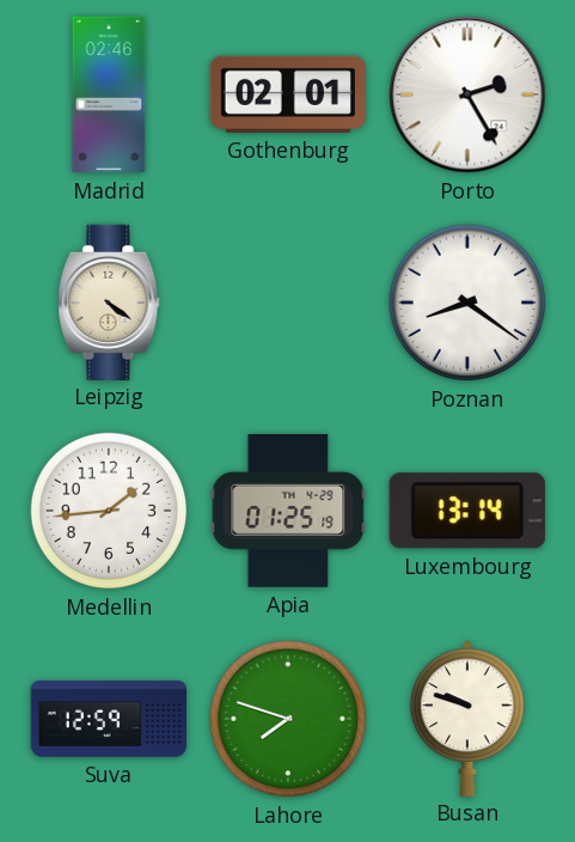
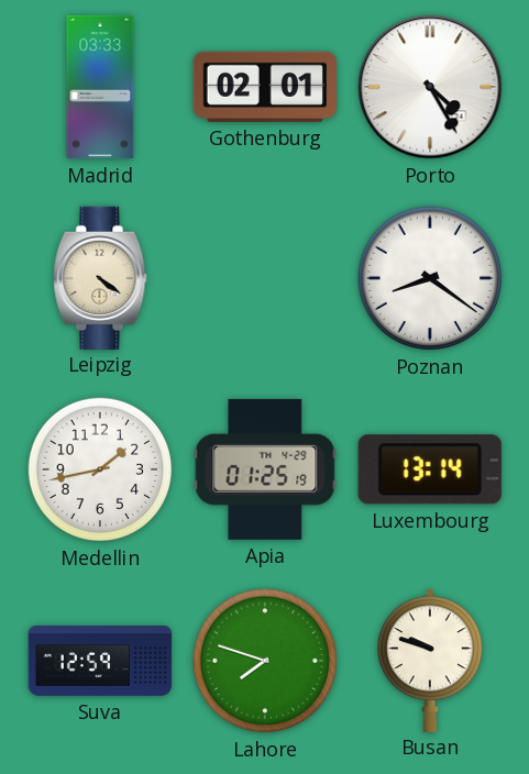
Madrid: 02:46 -> 03:33 (100, 87)
Porto: 2:25 -> 4:25 (430, 87)
Medellin: 1:44 -> 1:43 (100, 469)
